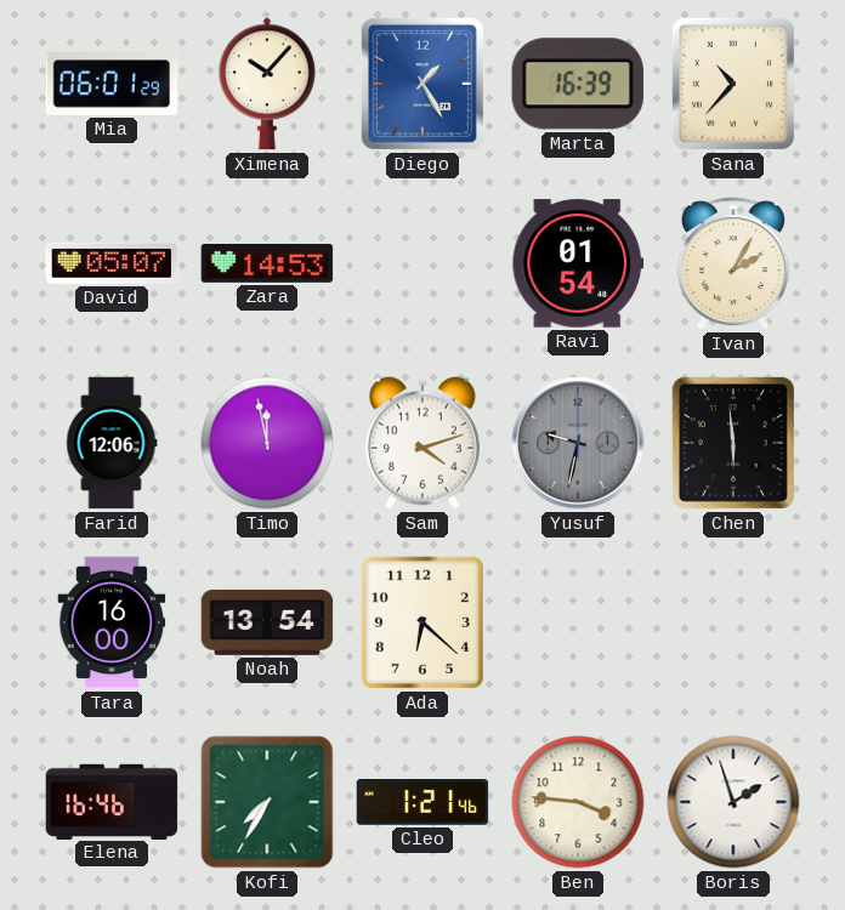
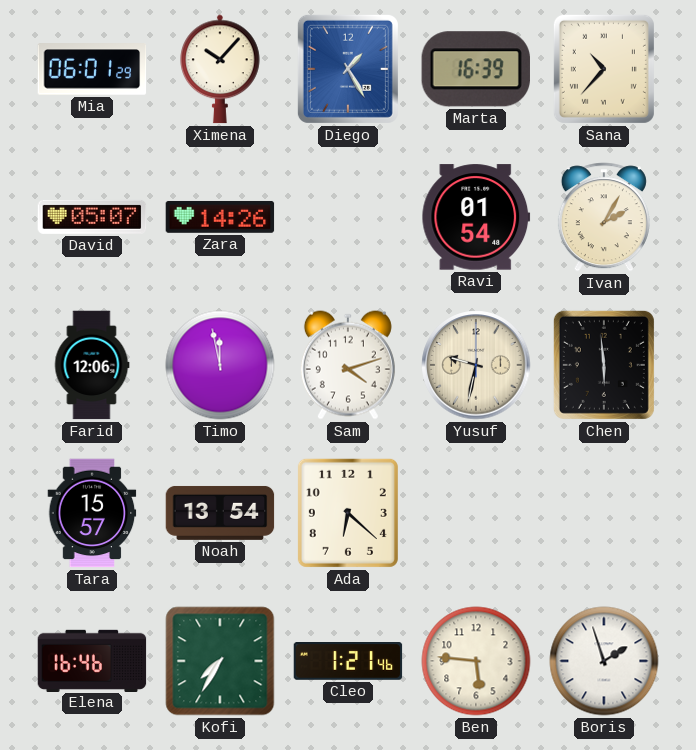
Zara: 14:53 -> 14:26 (220, 217)
Yusuf dial: grey -> cream (476, 365)
Tara: 16:00 -> 15:57 (92, 513)
Ben: 3:46 -> 5:46 (476, 661)
